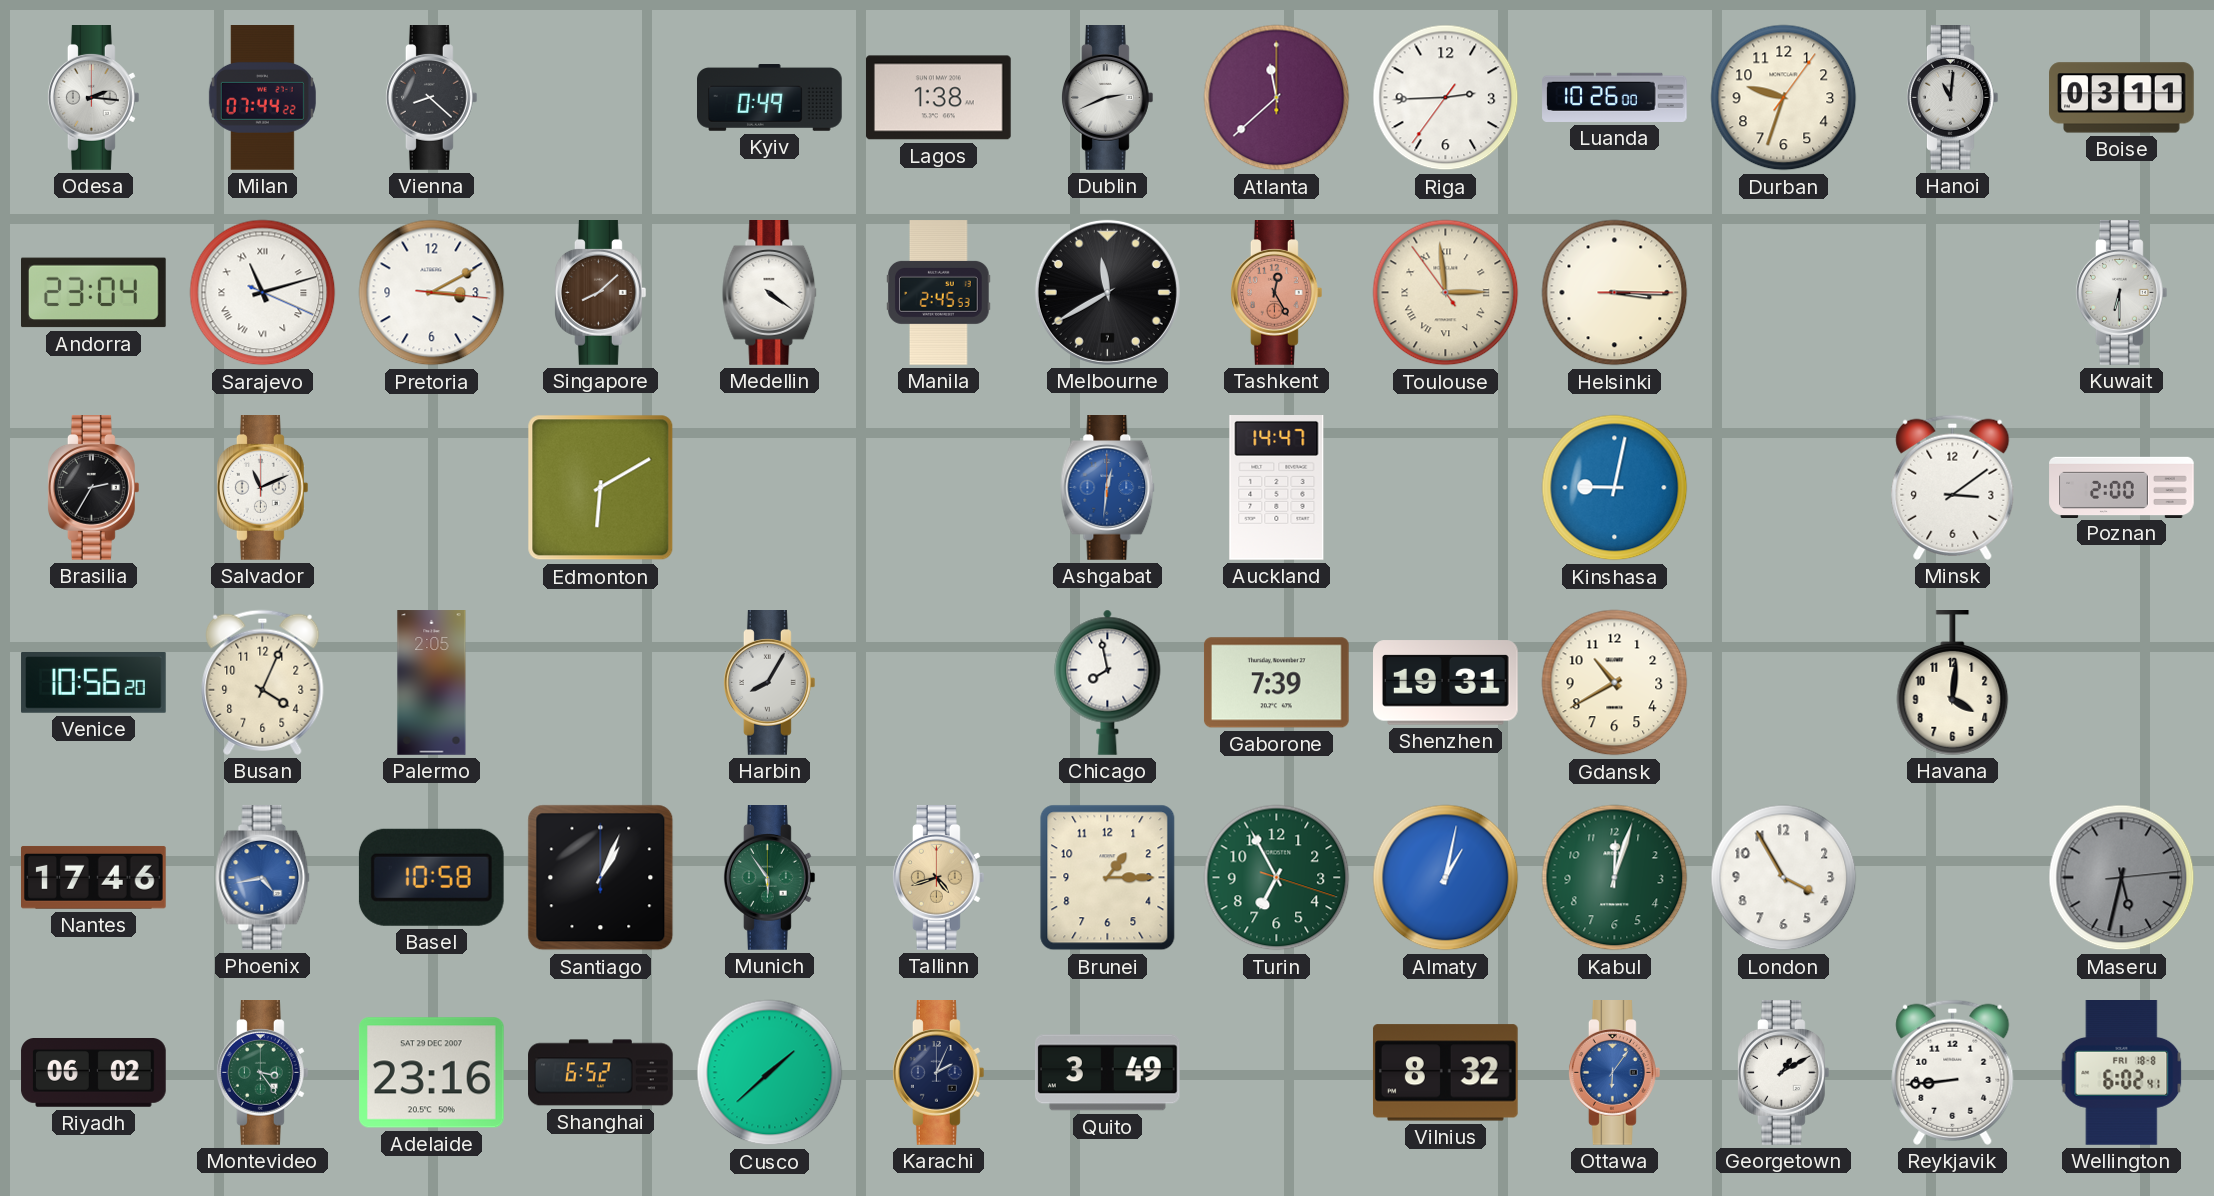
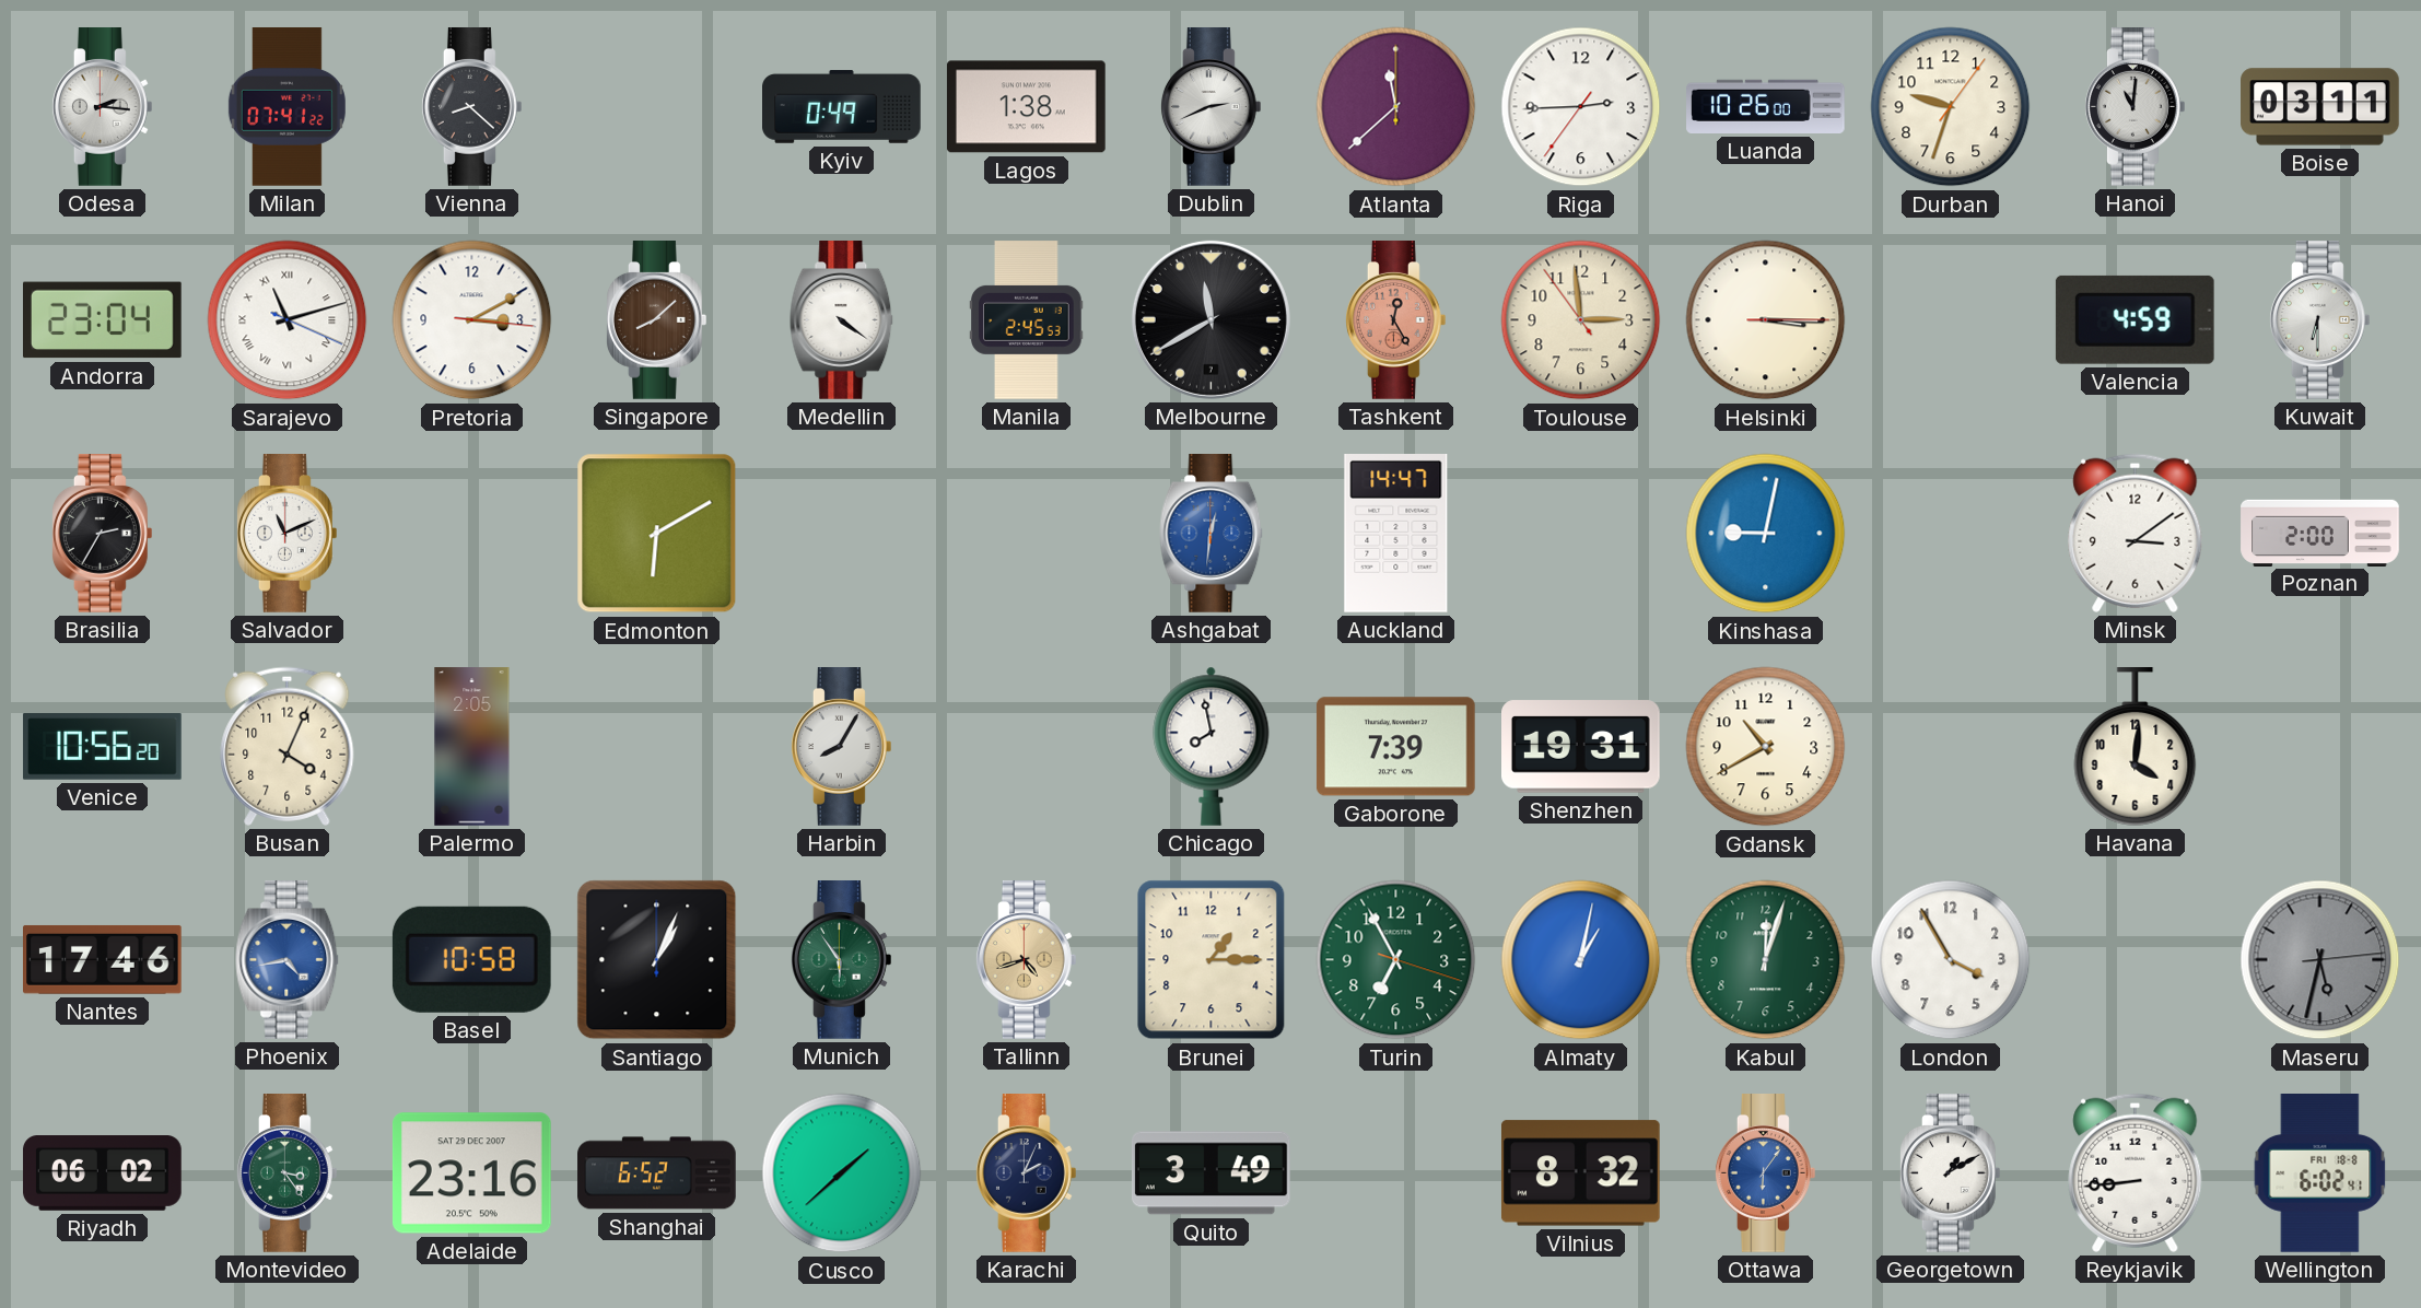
Milan: 07:44 -> 07:41 (286, 107)
Toulouse numerals: Roman -> Arabic (1581, 320)
Valencia: none -> 4:59 (2135, 319)
